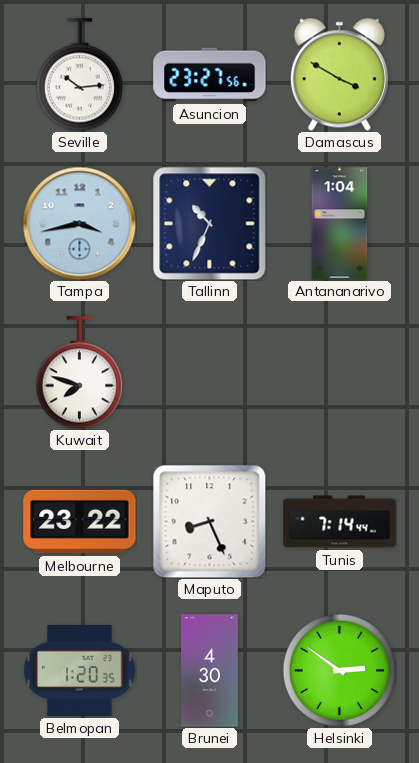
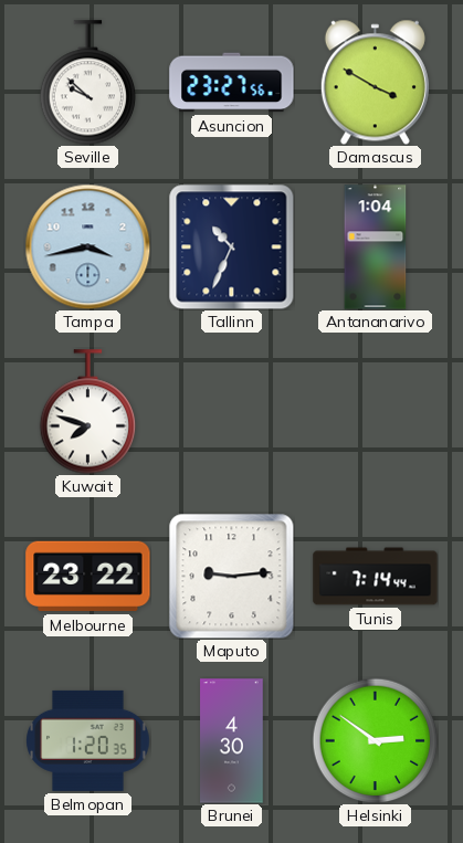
Seville: 10:14 -> 9:52 (88, 83)
Maputo: 8:26 -> 9:14 (231, 576)
